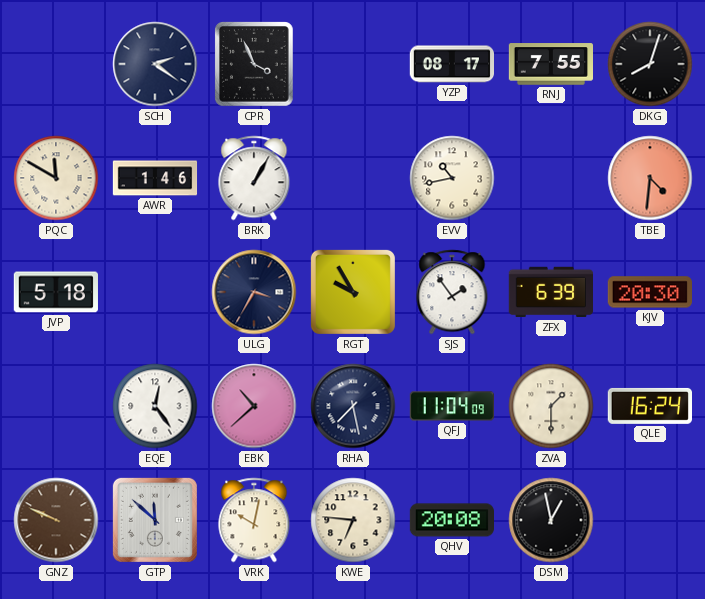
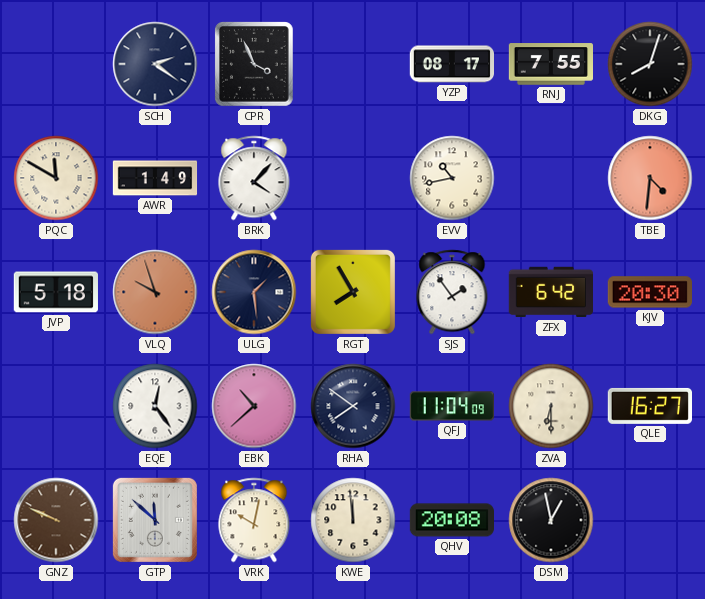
AWR: 1:46 -> 1:49 (155, 178)
BRK: 1:05 -> 4:07 (254, 178)
VLQ: none -> 9:57 (155, 292)
ULG: 3:35 -> 1:29 (254, 292)
RGT: 9:55 -> 7:55 (353, 292)
ZFX: 6:39 -> 6:42 (550, 292)
RHA: 7:28 -> 7:51 (353, 406)
ZVA: 1:30 -> 6:30 (551, 406)
QLE: 16:24 -> 16:27 (649, 406)
KWE: 6:46 -> 11:59 (353, 520)
